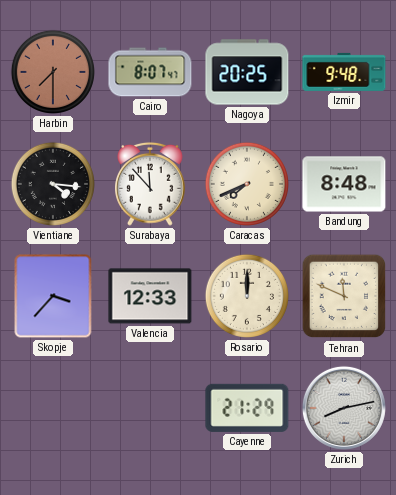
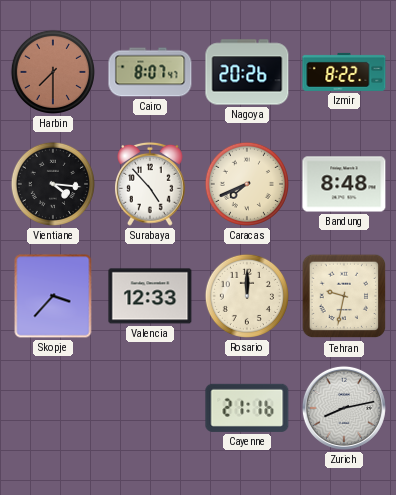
Nagoya: 20:25 -> 20:26 (247, 72)
Izmir: 9:48 -> 8:22 (344, 72)
Surabaya: 11:53 -> 4:53 (151, 184)
Tehran: 11:49 -> 9:32 (344, 296)
Cayenne: 21:29 -> 21:16 (247, 408)
